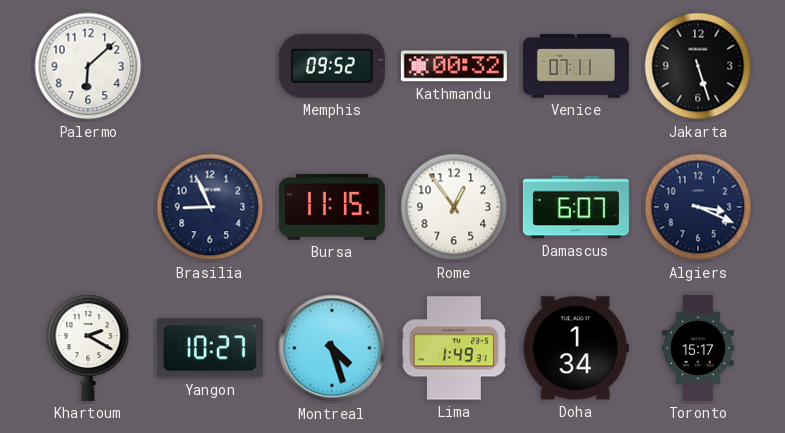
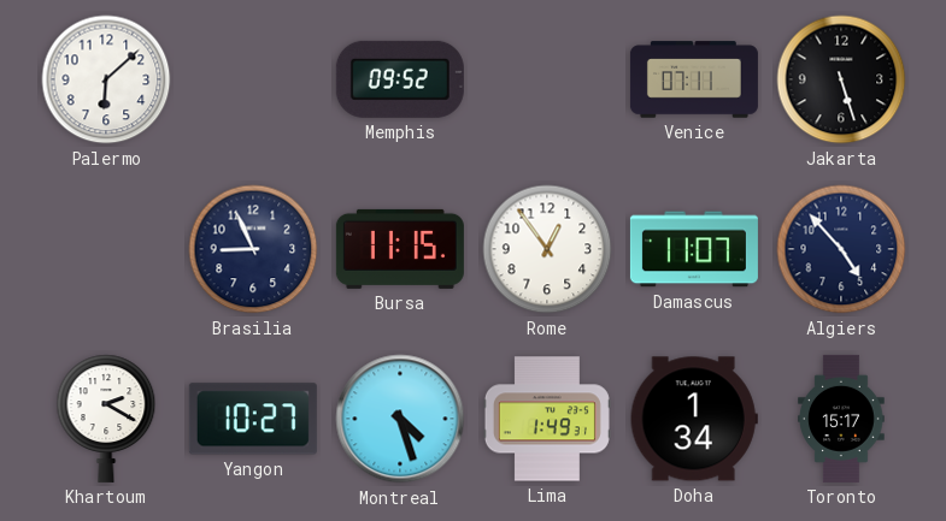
Kathmandu: 00:32 -> none (454, 66)
Damascus: 6:07 -> 11:07 (694, 249)
Algiers: 3:19 -> 4:53 (841, 249)
